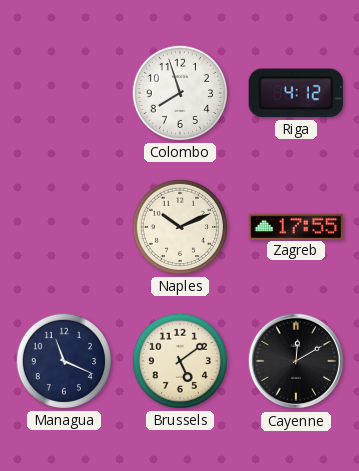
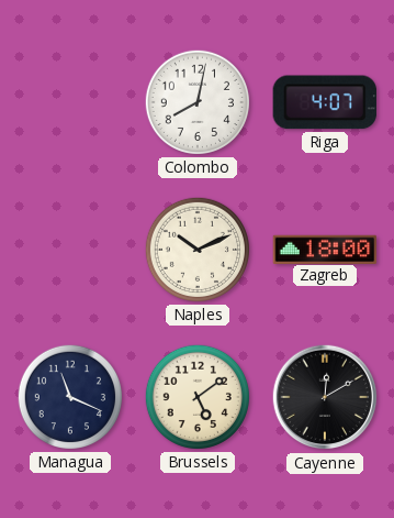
Colombo: 7:57 -> 8:02 (198, 102)
Riga: 4:12 -> 4:07 (325, 102)
Zagreb: 17:55 -> 18:00 (325, 249)
